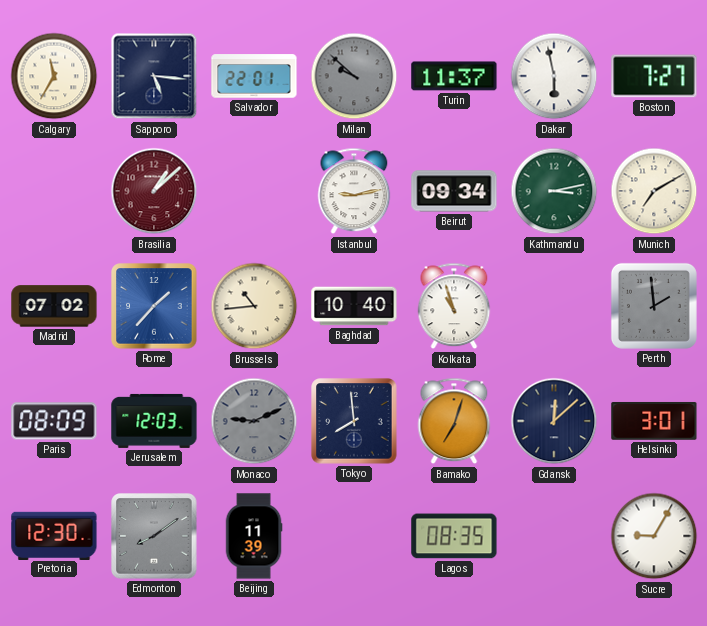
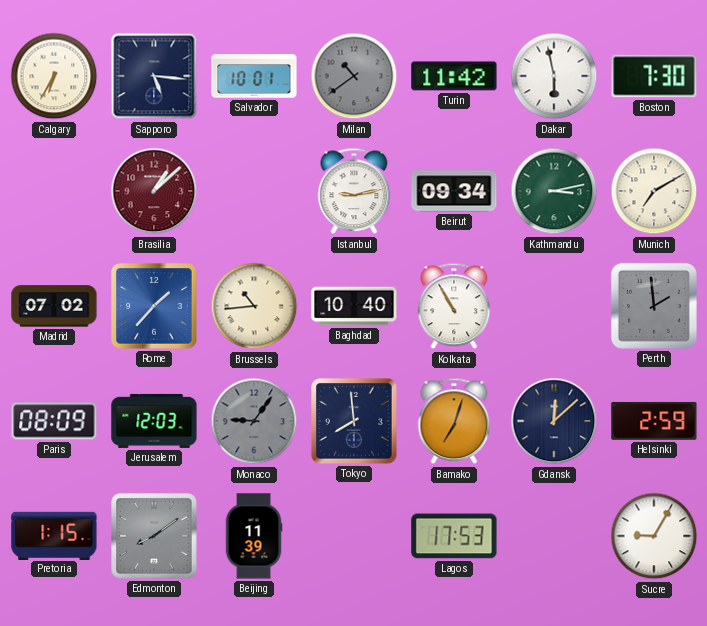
Calgary: 11:35 -> 6:35 (54, 76)
Salvador: 22:01 -> 10:01 (254, 76)
Milan: 9:52 -> 10:39 (354, 76)
Turin: 11:37 -> 11:42 (454, 76)
Boston: 7:27 -> 7:30 (654, 76)
Kolkata: 10:57 -> 10:55 (454, 306)
Monaco: 9:11 -> 9:06 (254, 421)
Helsinki: 3:01 -> 2:59 (654, 421)
Pretoria: 12:30 -> 1:15 (54, 535)
Lagos: 08:35 -> 17:53 (454, 536)
